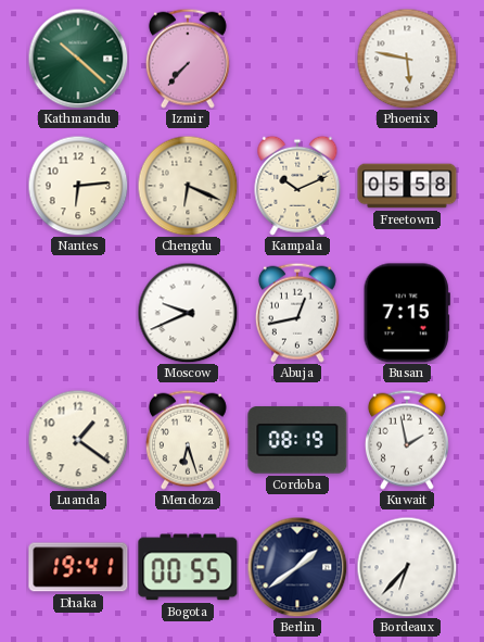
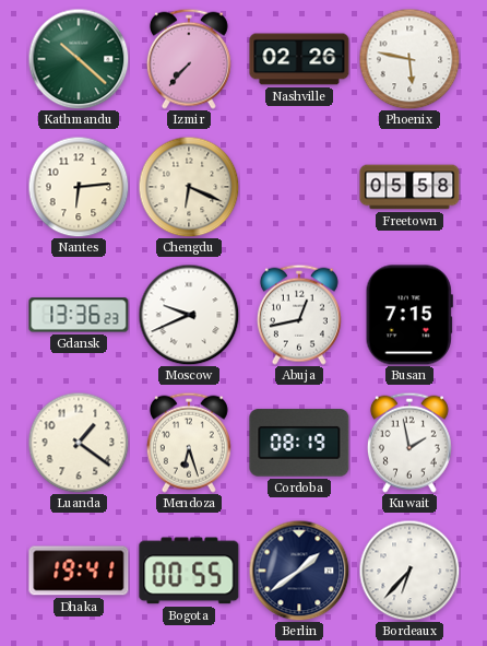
Nashville: none -> 02:26 (299, 59)
Kampala: 10:11 -> none (297, 186)
Gdansk: none -> 13:36 (79, 315)
